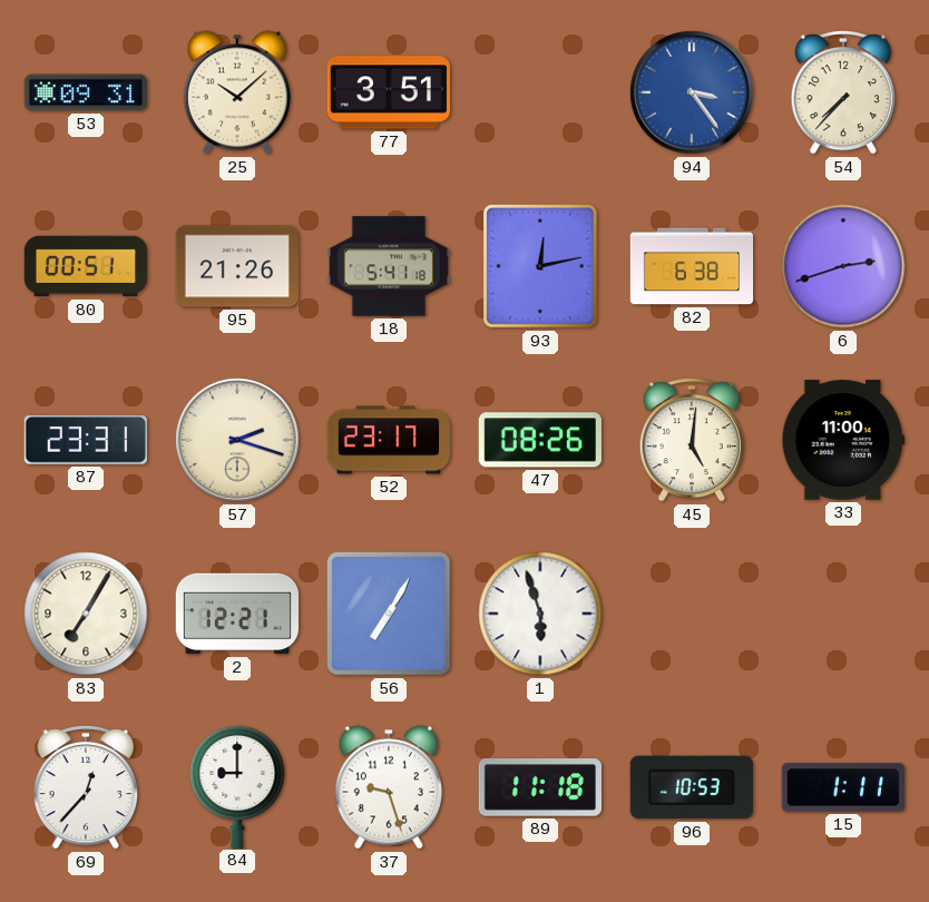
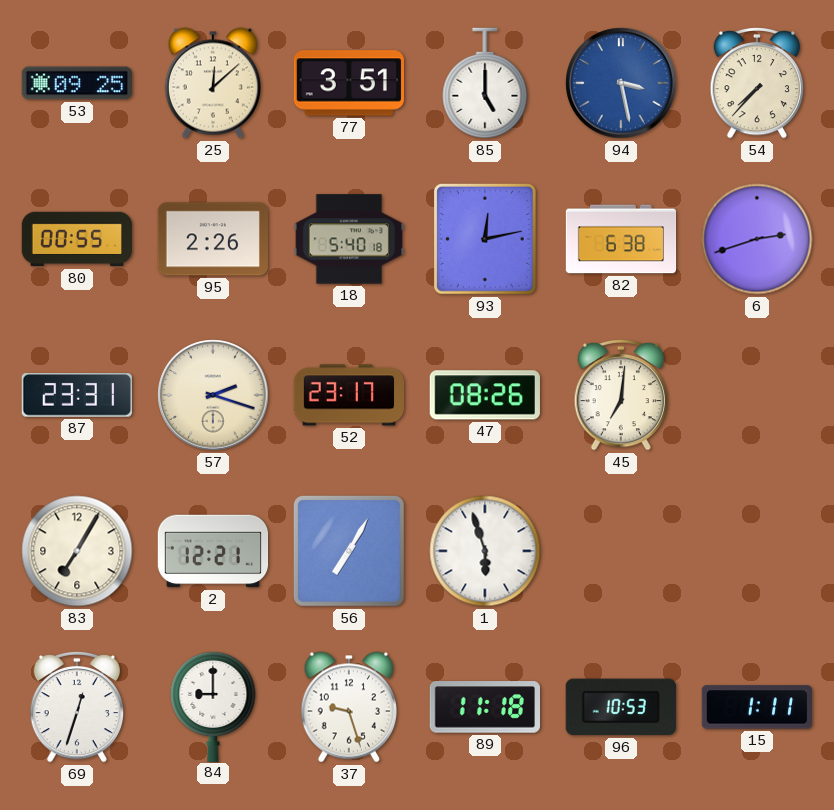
53: 09:31 -> 09:25 (76, 83)
25: 10:08 -> 12:08 (213, 83)
85: none -> 5:00 (485, 83)
94: 3:24 -> 3:28 (621, 83)
80: 00:51 -> 00:55 (77, 239)
95: 21:26 -> 2:26 (212, 239)
18: 5:41 -> 5:40 (348, 239)
45: 5:01 -> 7:01 (620, 395)
33: 11:00 -> none (842, 440)
69: 12:37 -> 12:33 (76, 707)
